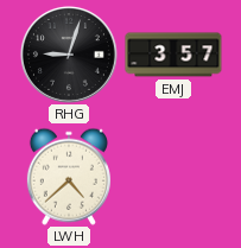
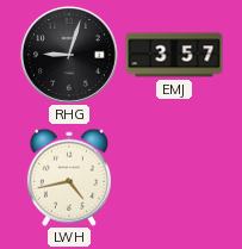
LWH: 4:38 -> 4:43 (69, 178)
